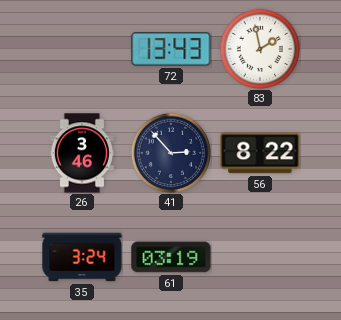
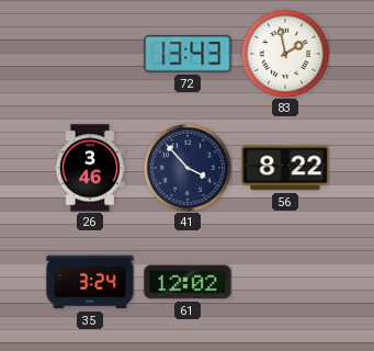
41: 2:53 -> 3:53 (186, 167)
61: 03:19 -> 12:02 (188, 282)
